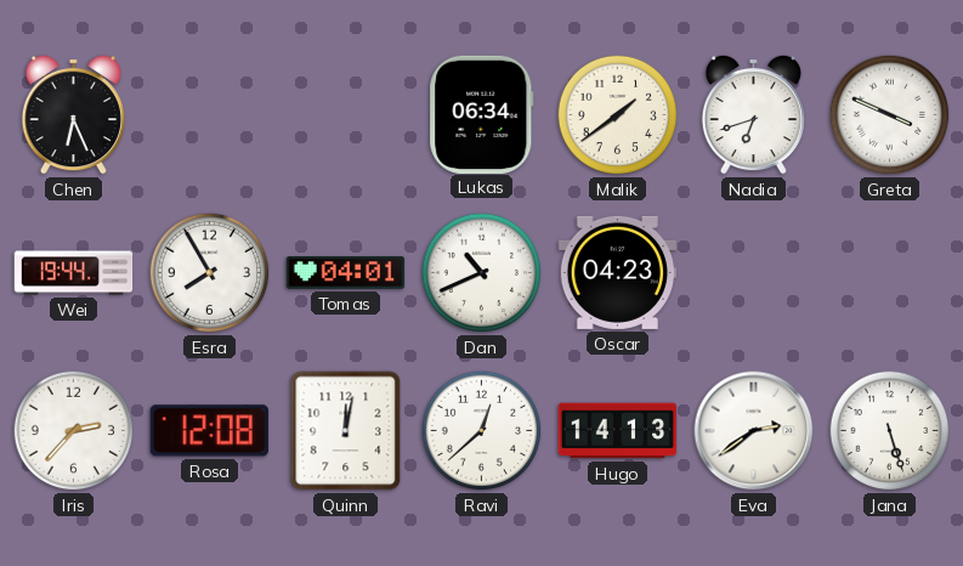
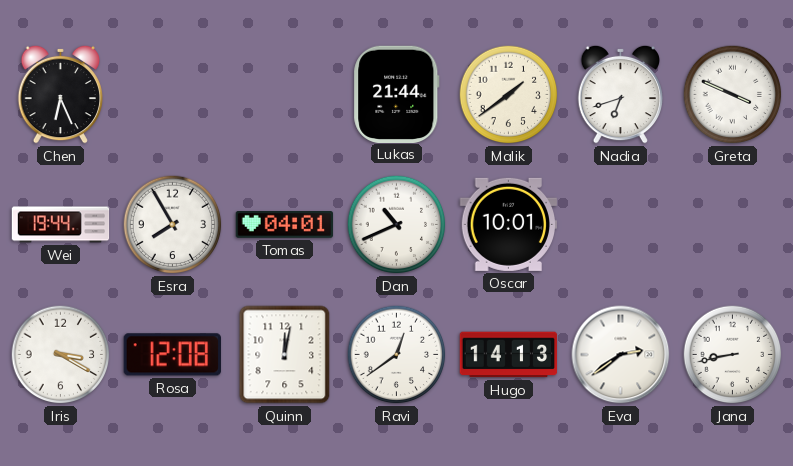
Lukas: 06:34 -> 21:44 (397, 94)
Oscar: 04:23 -> 10:01 (508, 224)
Iris: 2:37 -> 3:20 (61, 355)
Ravi: 12:38 -> 12:39 (397, 355)
Jana: 5:27 -> 8:43 (733, 355)
